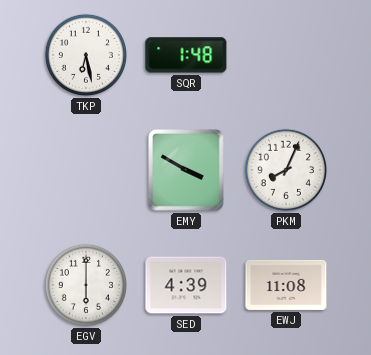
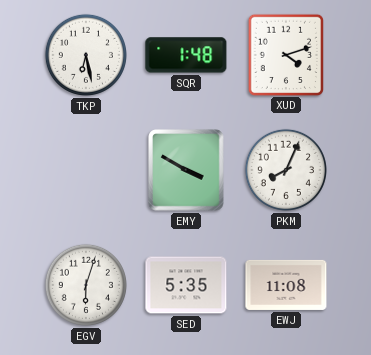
XUD: none -> 4:12 (285, 54)
EGV: 6:00 -> 6:03 (86, 285)
SED: 4:39 -> 5:35 (186, 285)
